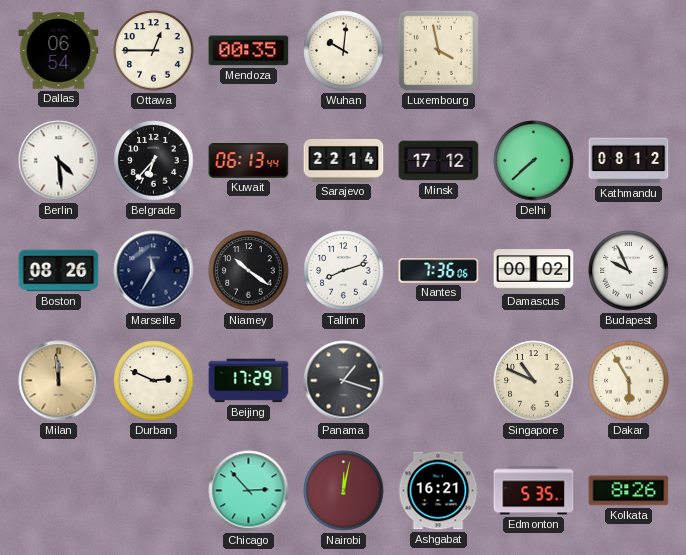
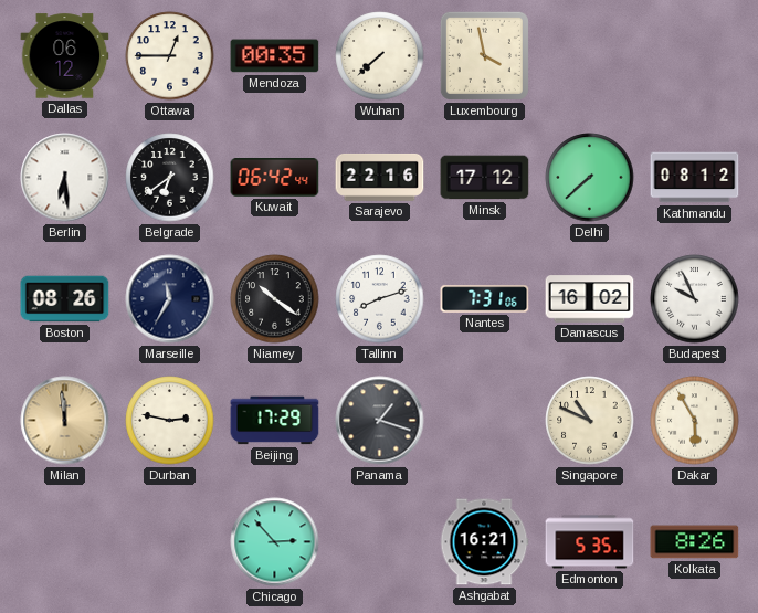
Dallas: 06:54 -> 06:12 (65, 56)
Wuhan: 10:01 -> 7:38 (380, 56)
Berlin: 4:29 -> 6:29 (65, 178)
Belgrade: 6:37 -> 6:39 (170, 178)
Kuwait: 06:13 -> 06:42 (275, 178)
Sarajevo: 22:14 -> 22:16 (380, 177)
Nantes: 7:36 -> 7:31 (485, 299)
Damascus: 00:02 -> 16:02 (590, 299)
Durban: 2:49 -> 2:47 (170, 421)
Nairobi: 12:02 -> none (344, 491)
